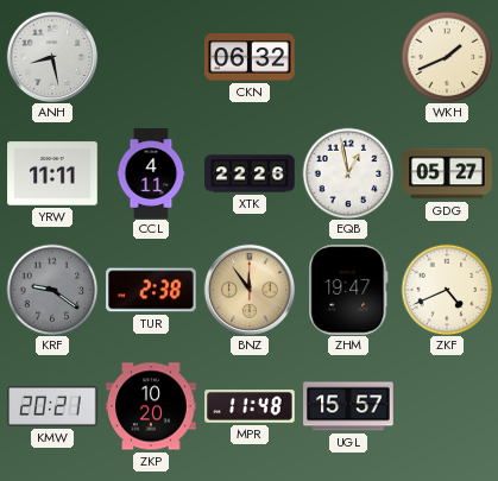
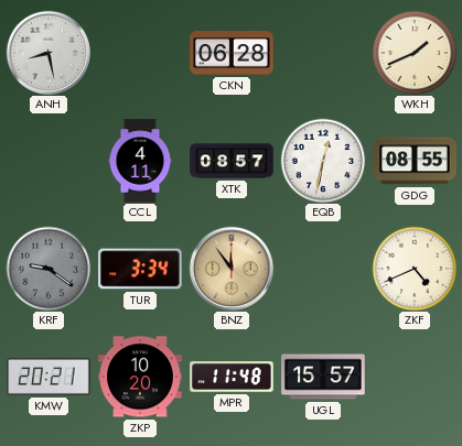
CKN: 06:32 -> 06:28 (232, 53)
YRW: 11:11 -> none (52, 173)
XTK: 22:26 -> 08:57 (232, 161)
EQB: 12:58 -> 12:32 (323, 161)
GDG: 05:27 -> 08:55 (415, 161)
TUR: 2:38 -> 3:34 (140, 269)
ZHM: 19:47 -> none (348, 290)
